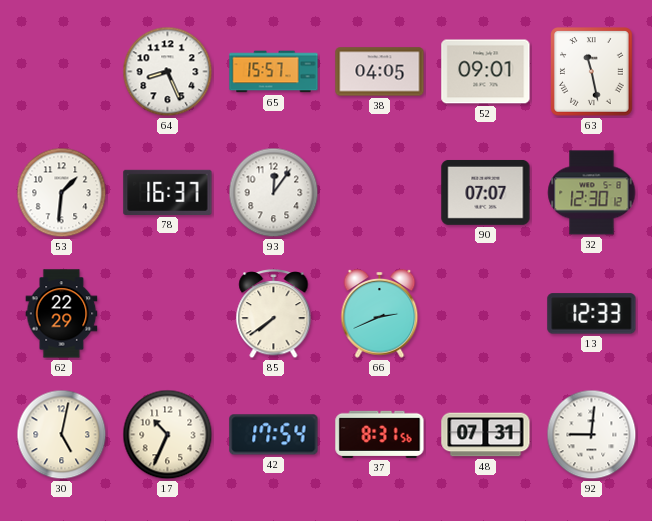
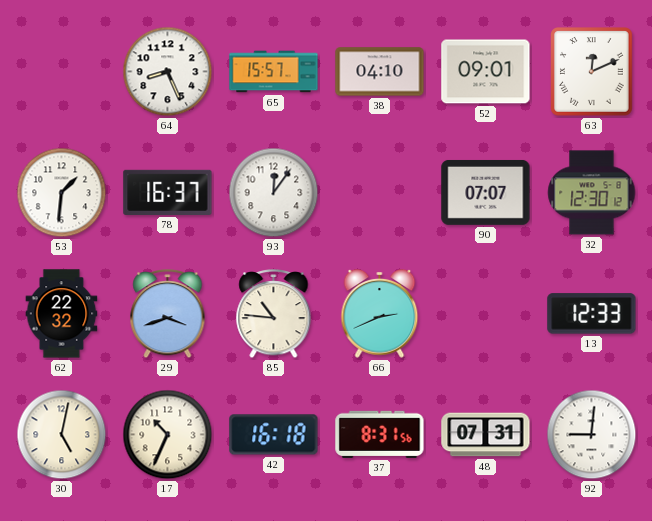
38: 04:05 -> 04:10 (380, 72)
63: 11:28 -> 12:11 (592, 72)
62: 22:29 -> 22:32 (62, 314)
29: none -> 3:42 (168, 315)
85: 7:39 -> 10:46 (274, 315)
42: 17:54 -> 16:18 (274, 435)
